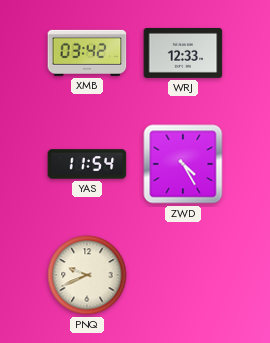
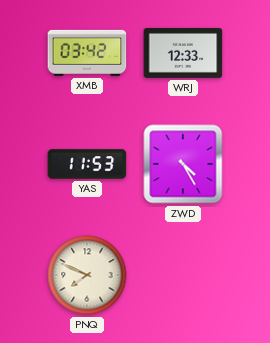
YAS: 11:54 -> 11:53 (87, 164)
PNQ: 9:41 -> 7:49 (87, 275)
